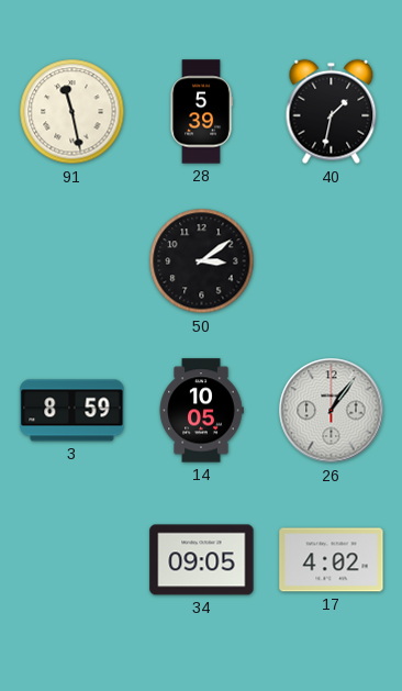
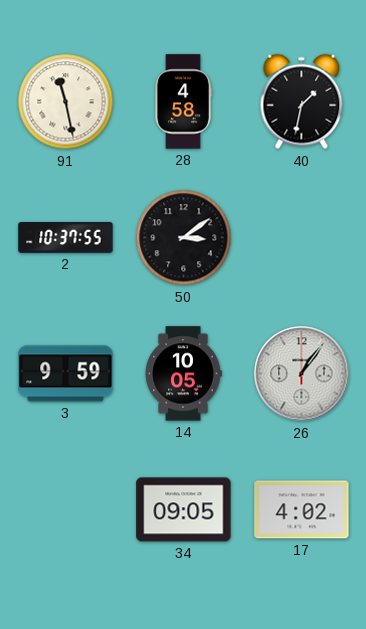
28: 5:39 -> 4:58 (183, 102)
2: none -> 10:37 (66, 238)
3: 8:59 -> 9:59 (66, 374)
